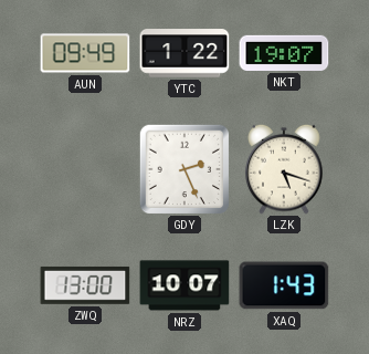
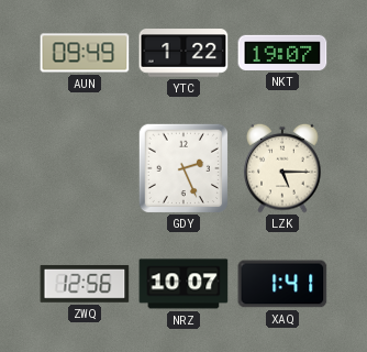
LZK: 5:18 -> 5:15 (282, 168)
ZWQ: 13:00 -> 12:56 (85, 284)
XAQ: 1:43 -> 1:41 (282, 284)
